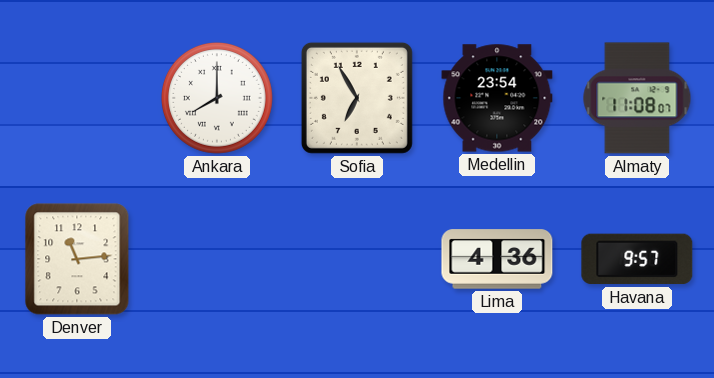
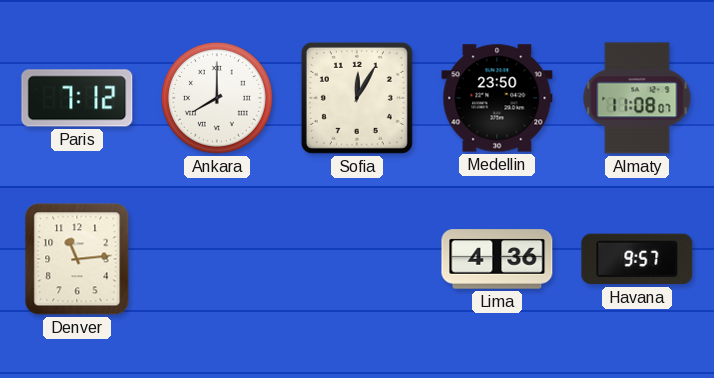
Paris: none -> 7:12 (77, 98)
Sofia: 6:55 -> 12:05 (357, 98)
Medellin: 23:54 -> 23:50 (497, 98)
